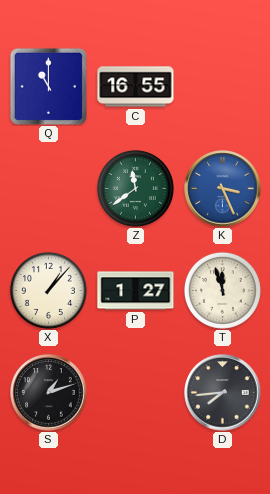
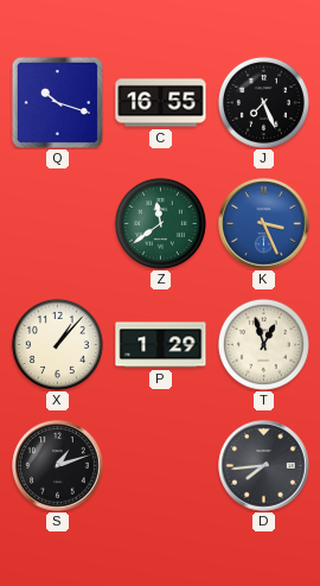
Q: 11:00 -> 10:18 (57, 102)
J: none -> 7:26 (263, 102)
P: 1:27 -> 1:29 (161, 345)
T: 11:57 -> 12:57 (263, 344)
